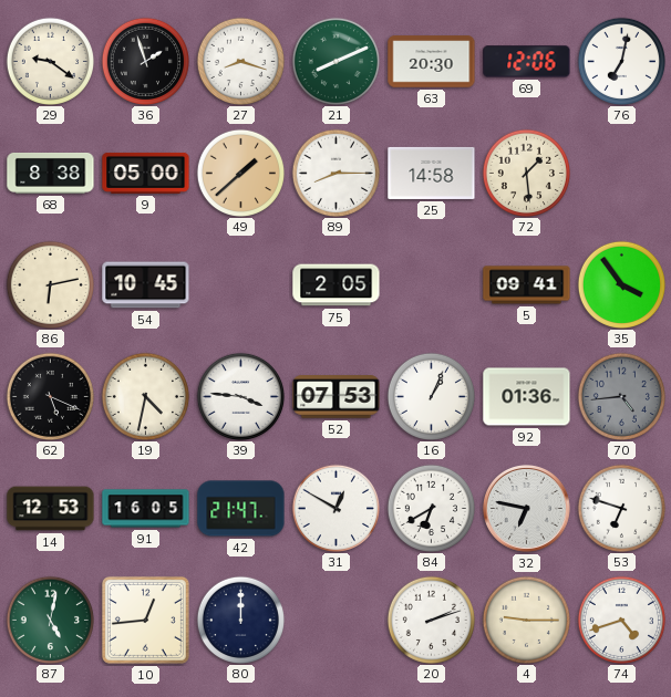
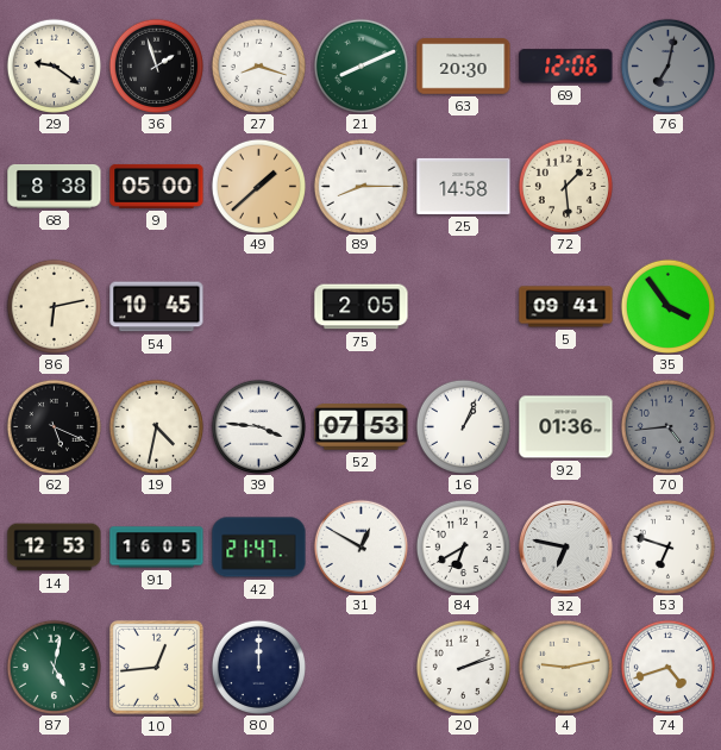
76 dial: white -> grey (667, 65)
4: 9:15 -> 9:13 (565, 667)
